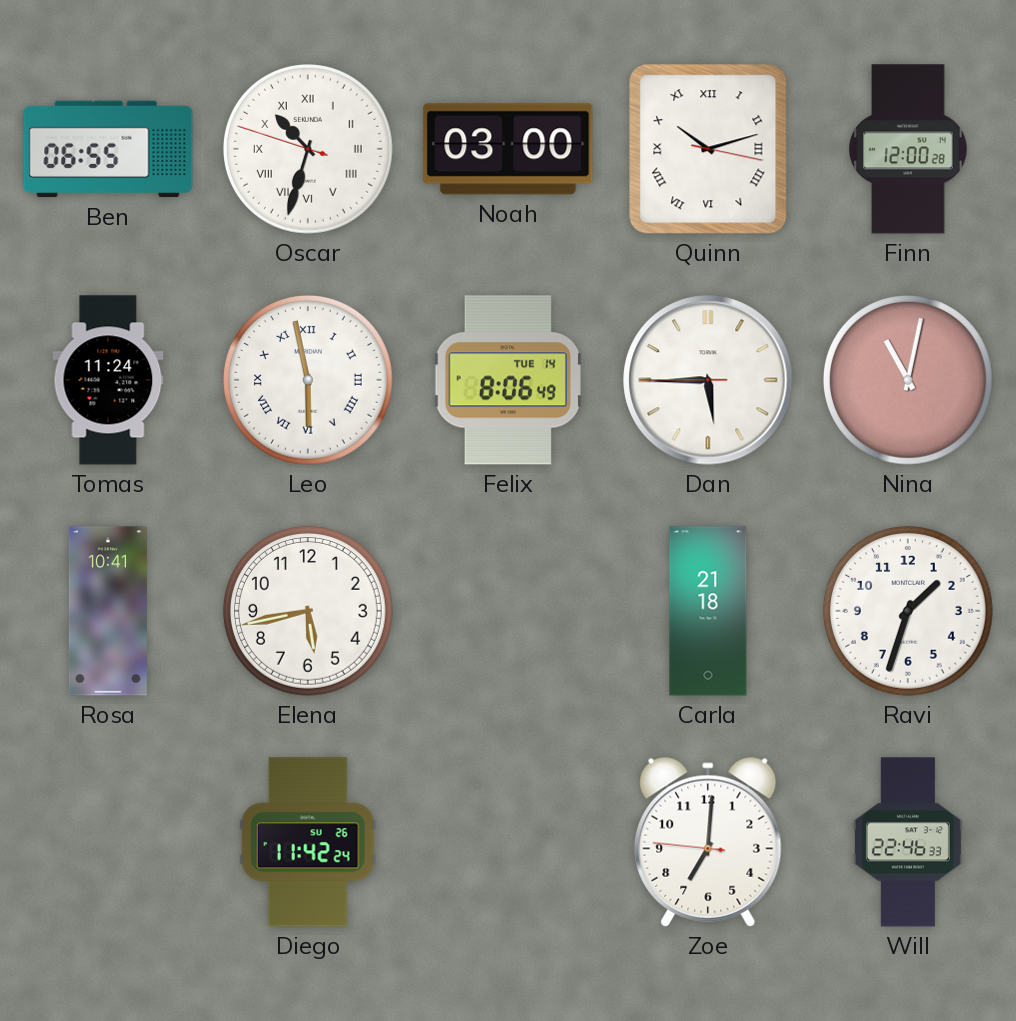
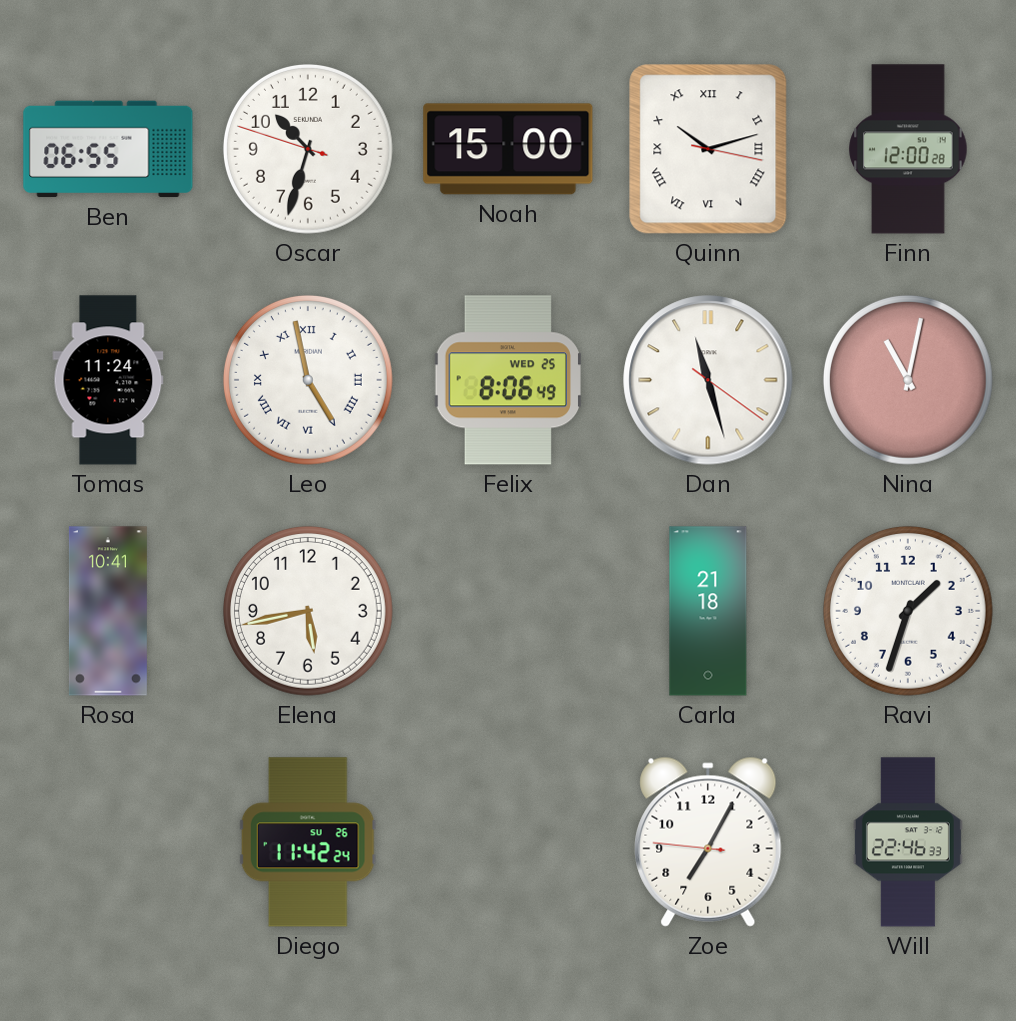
Oscar numerals: Roman -> Arabic (308, 149)
Noah: 03:00 -> 15:00 (508, 149)
Leo: 5:58 -> 4:58 (308, 380)
Felix date: TUE 14 -> WED 25 (507, 380)
Dan: 5:44 -> 11:27 (708, 380)
Zoe: 7:00 -> 7:04 (708, 842)
